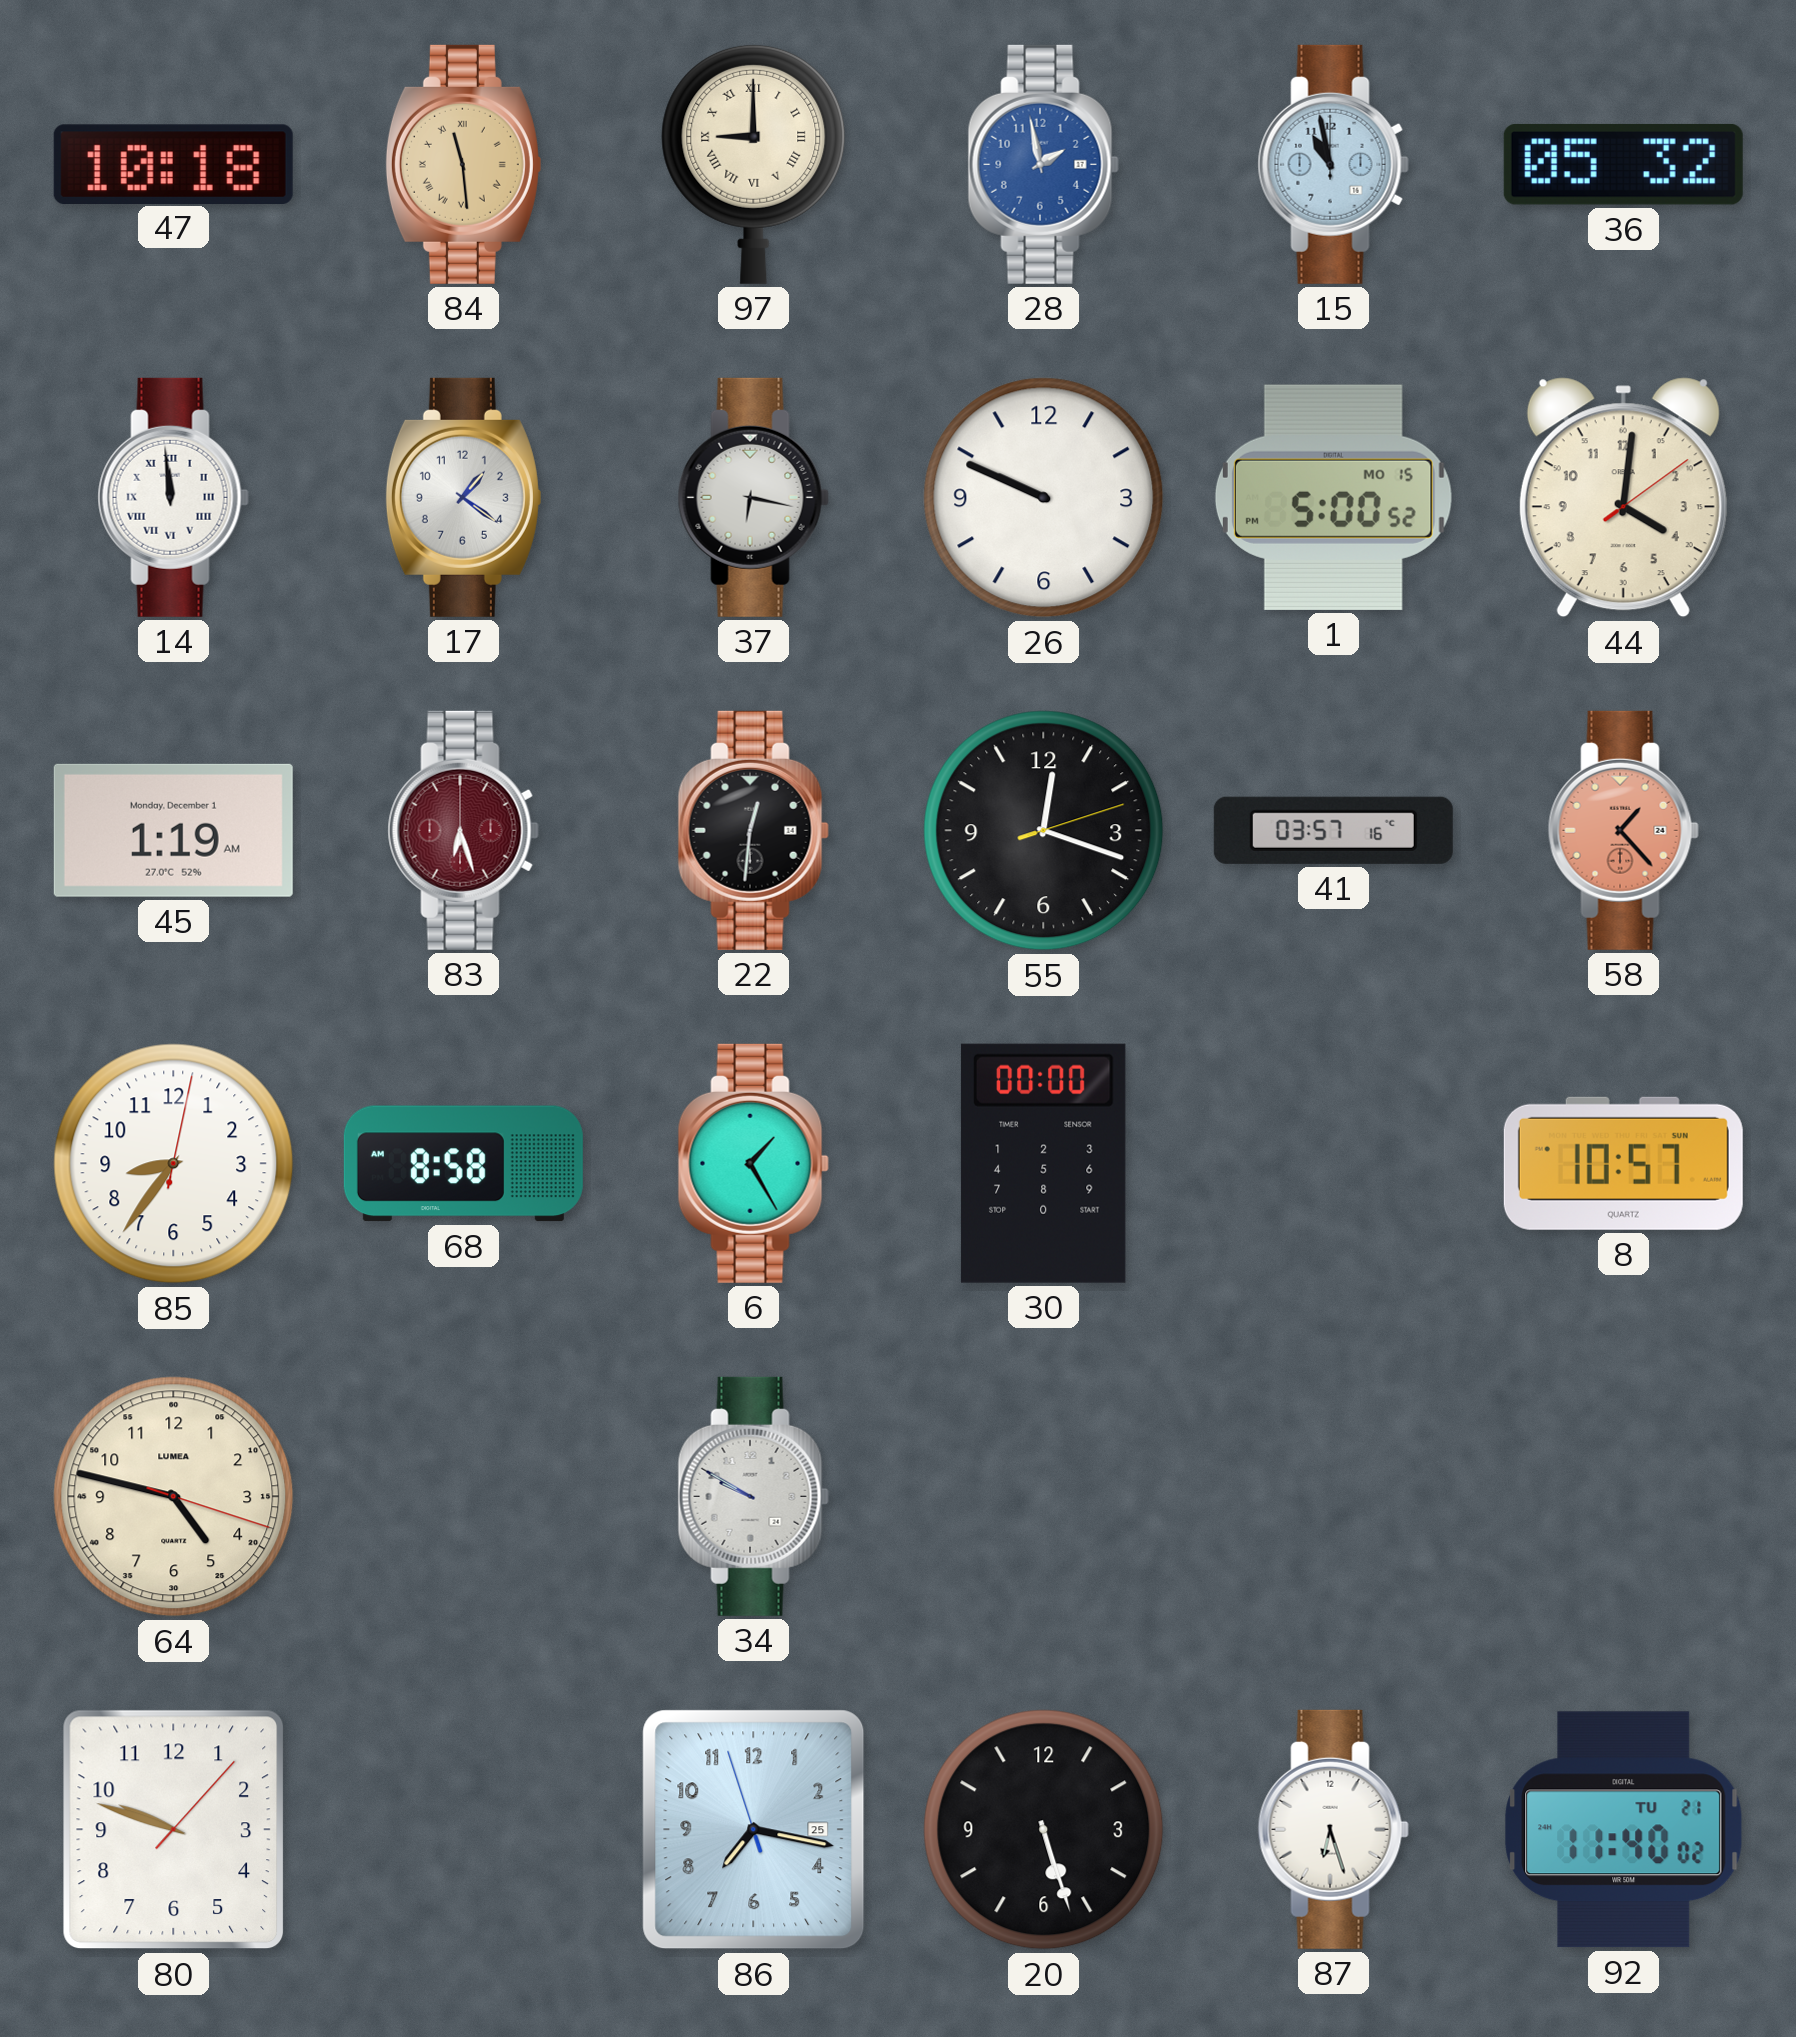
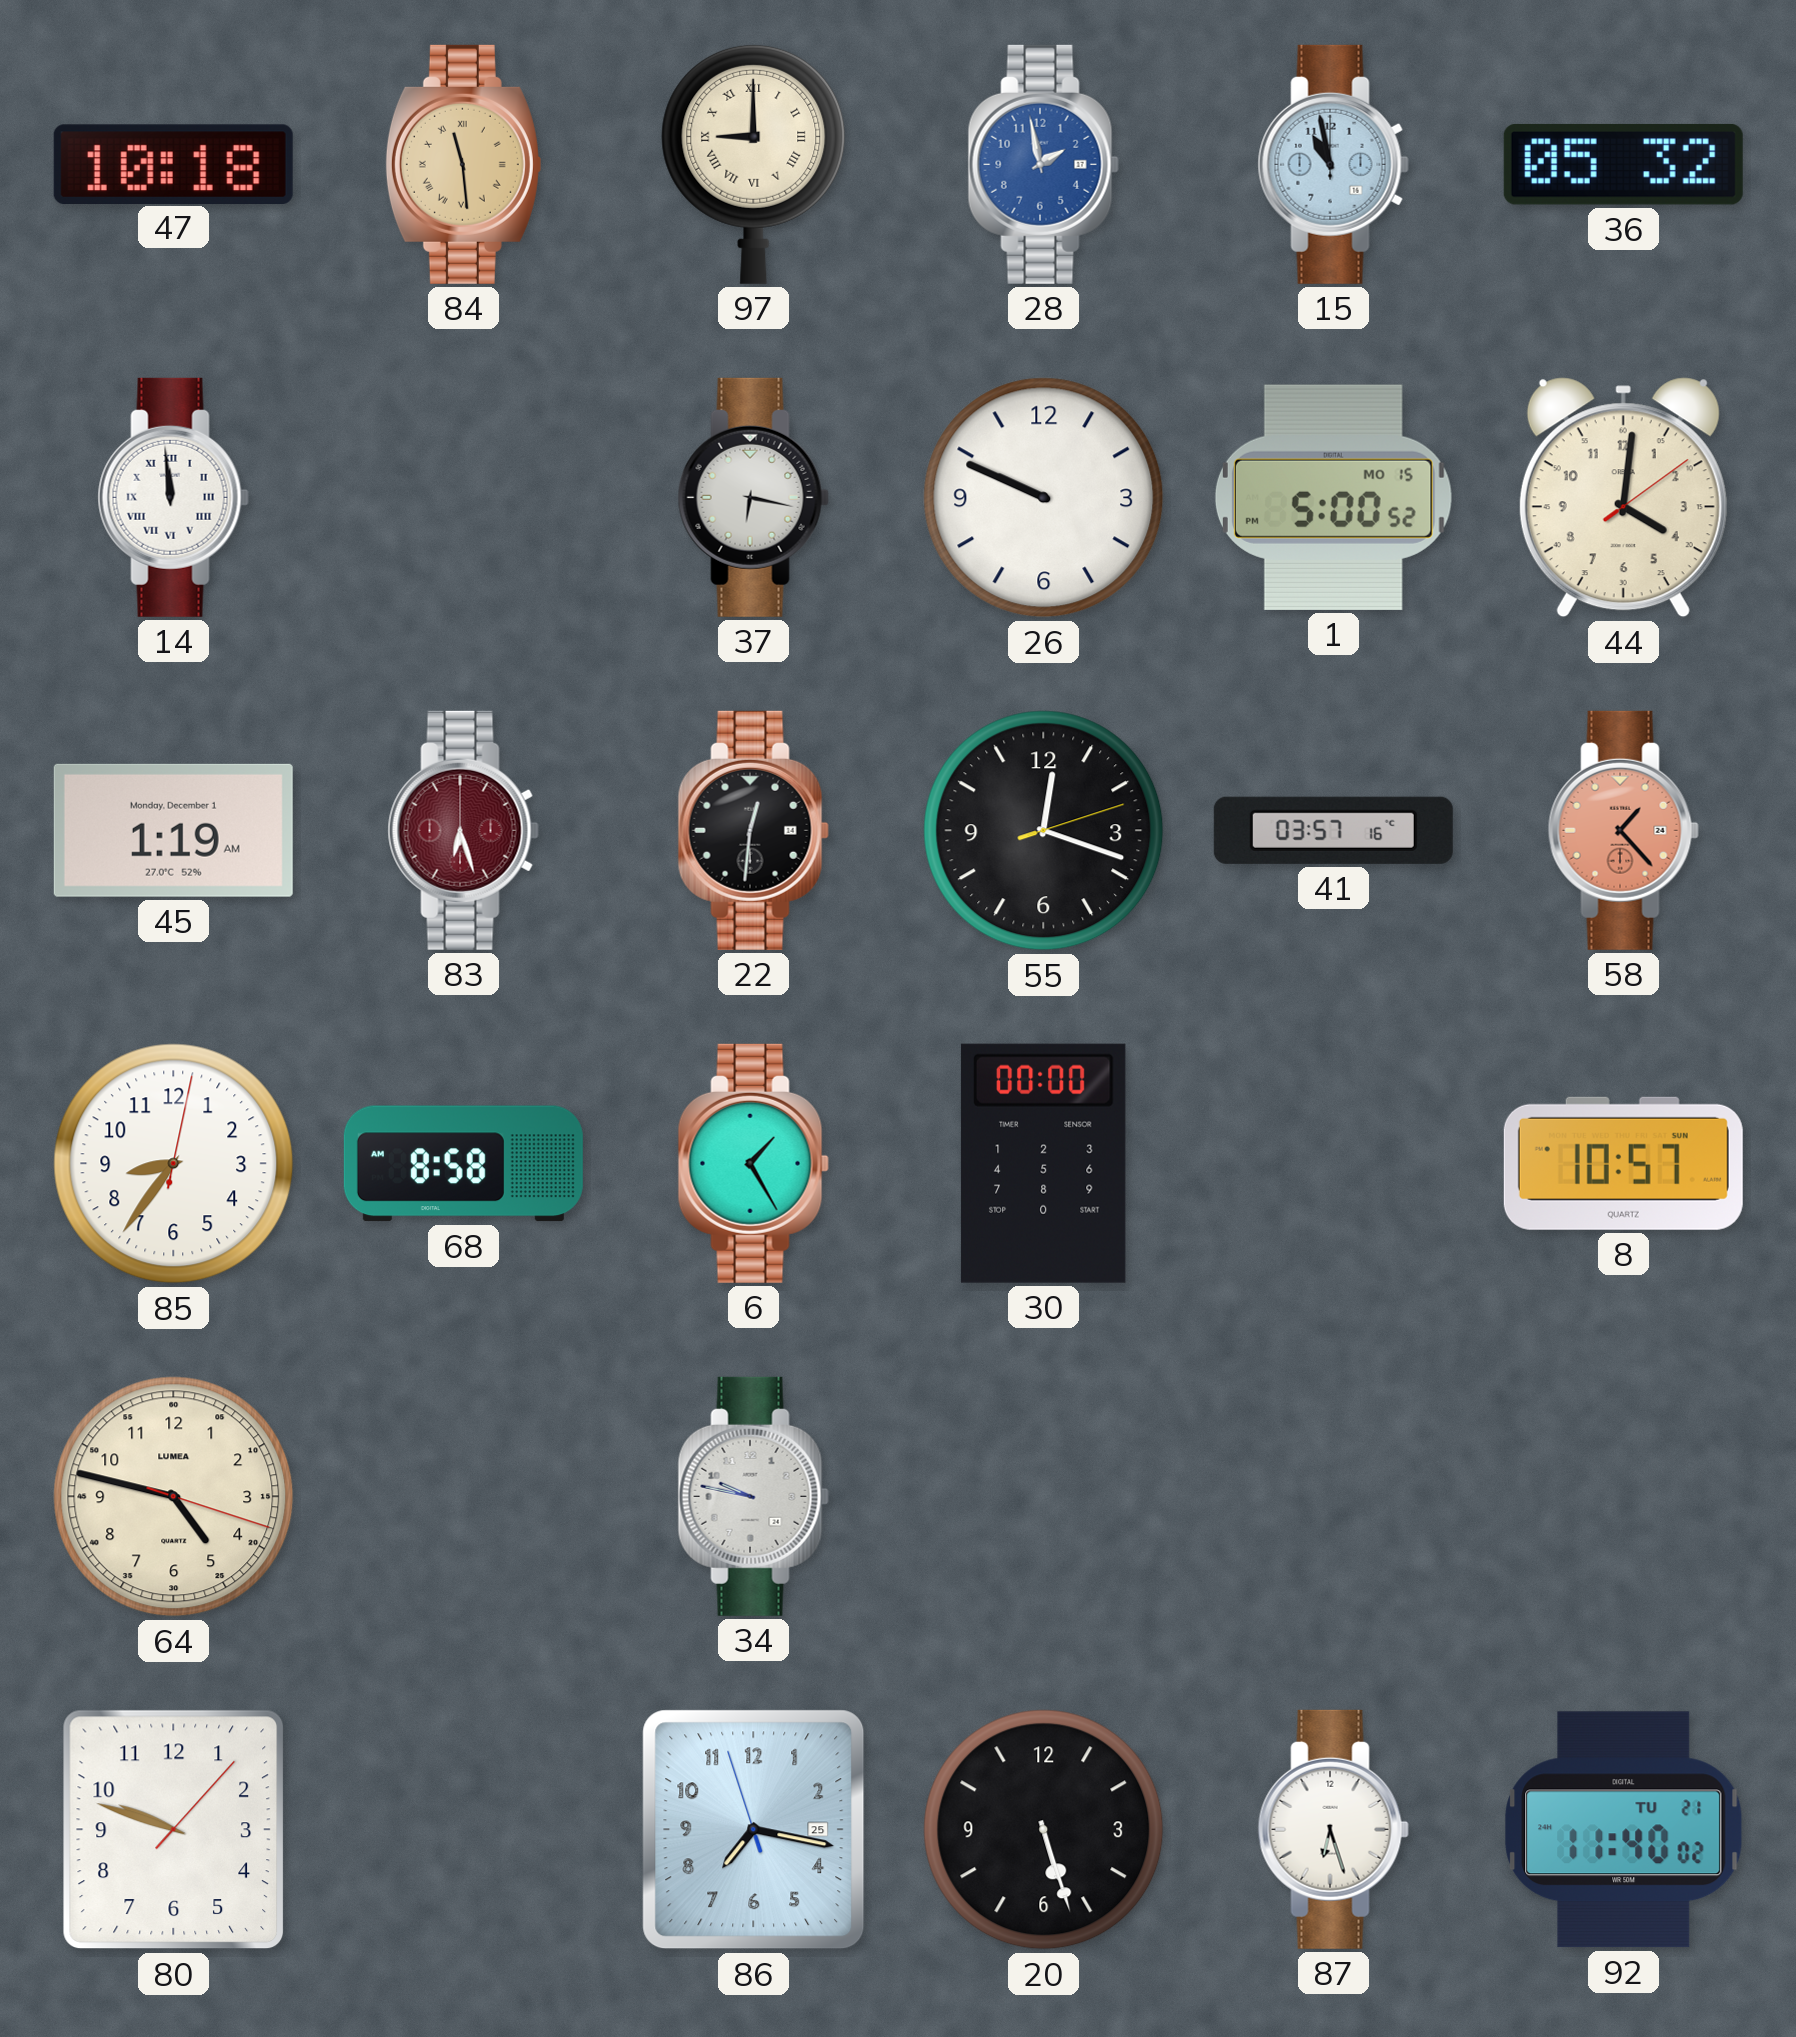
17: 1:21 -> none (463, 497)
34: 9:50 -> 9:47 (753, 1496)
